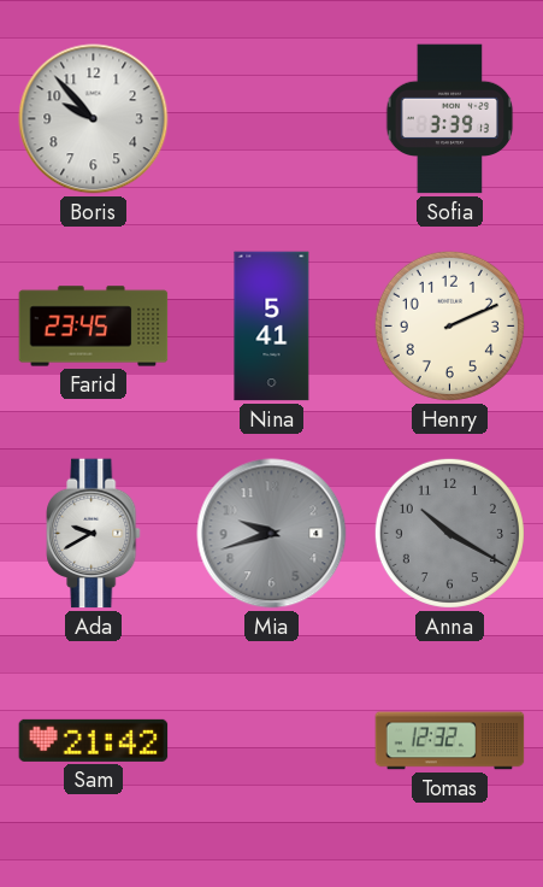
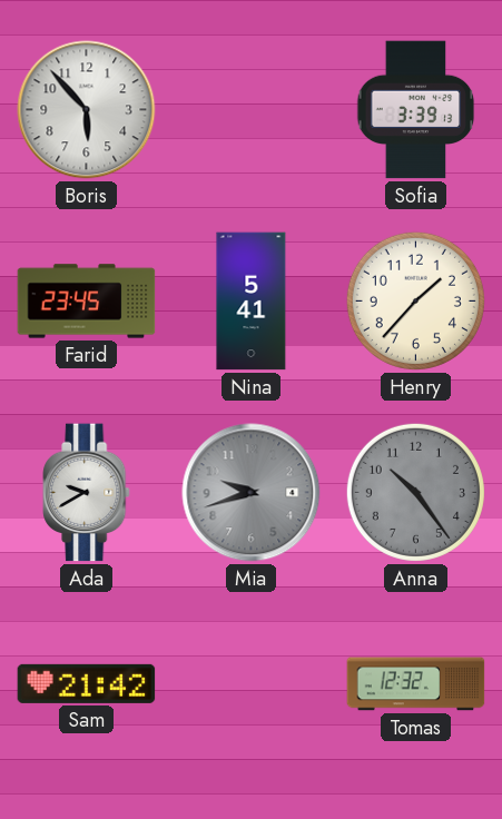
Boris: 9:53 -> 5:53 (87, 110)
Henry: 2:11 -> 1:37 (415, 300)
Anna: 10:20 -> 10:24 (415, 492)
